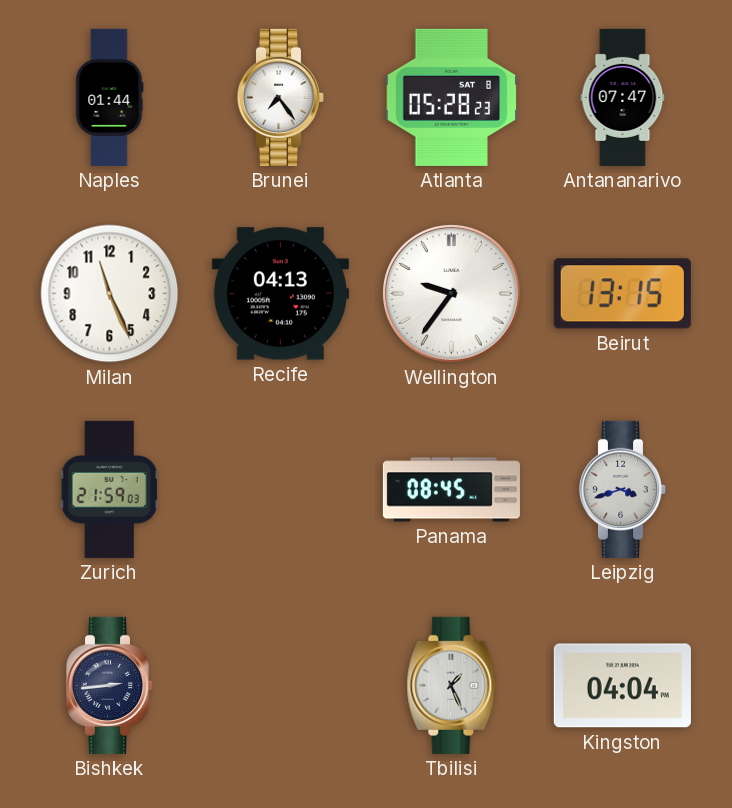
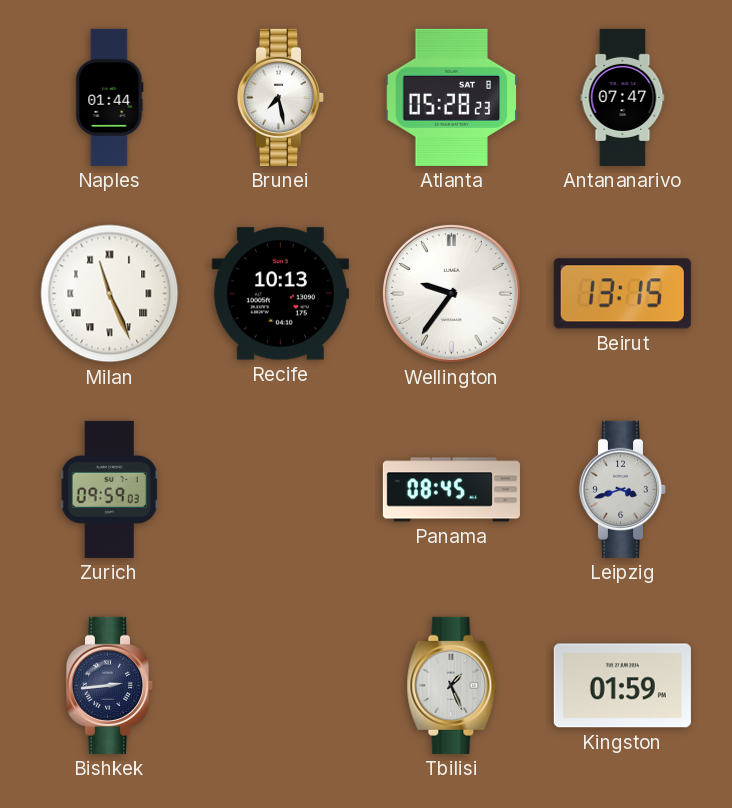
Brunei: 7:24 -> 7:28 (281, 97)
Milan numerals: Arabic -> Roman (110, 294)
Recife: 04:13 -> 10:13 (280, 294)
Zurich: 21:59 -> 09:59 (109, 489)
Kingston: 04:04 -> 01:59 (622, 686)
